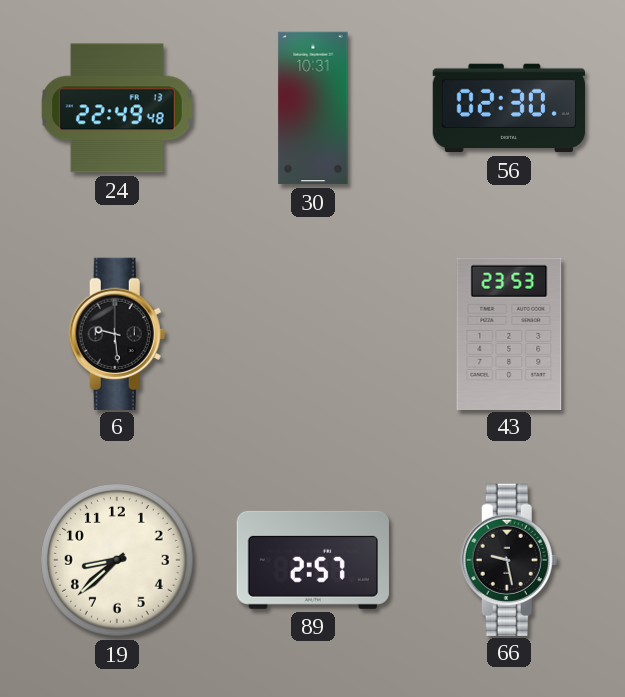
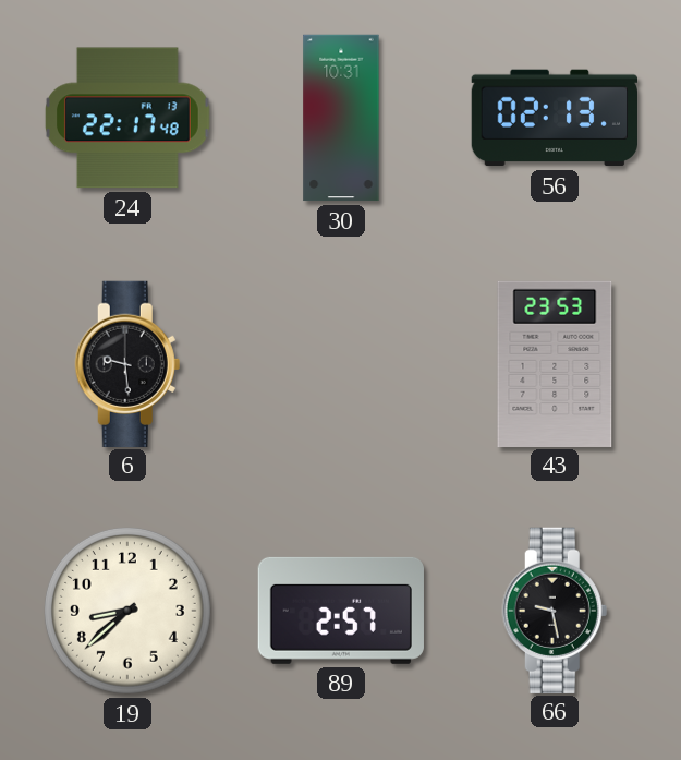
24: 22:49 -> 22:17 (127, 118)
56: 02:30 -> 02:13 (554, 118)
